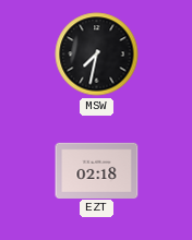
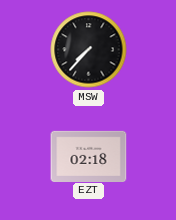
MSW: 7:32 -> 7:37 (89, 50)
